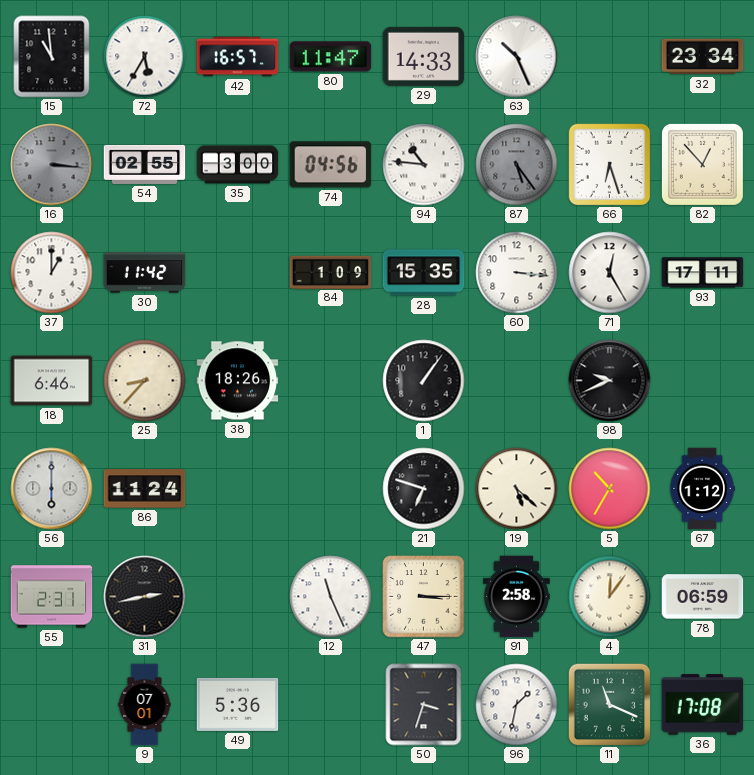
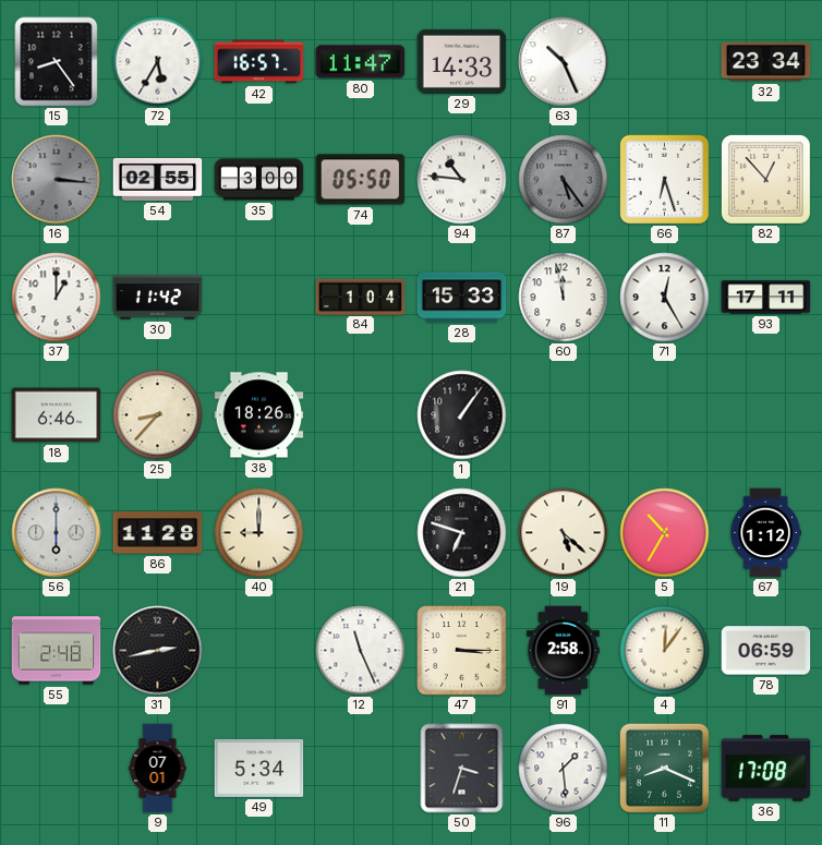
15: 10:59 -> 8:24 (57, 62)
74: 04:56 -> 05:50 (361, 180)
84: 1:09 -> 1:04 (361, 297)
28: 15:35 -> 15:33 (462, 298)
60: 3:16 -> 11:58 (564, 298)
98: 9:41 -> none (610, 381)
86: 11:24 -> 11:28 (158, 533)
40: none -> 9:00 (259, 533)
55: 2:31 -> 2:48 (57, 651)
49: 5:36 -> 5:34 (259, 768)
96: 1:32 -> 1:29 (564, 769)
11: 11:19 -> 8:19 (664, 768)
